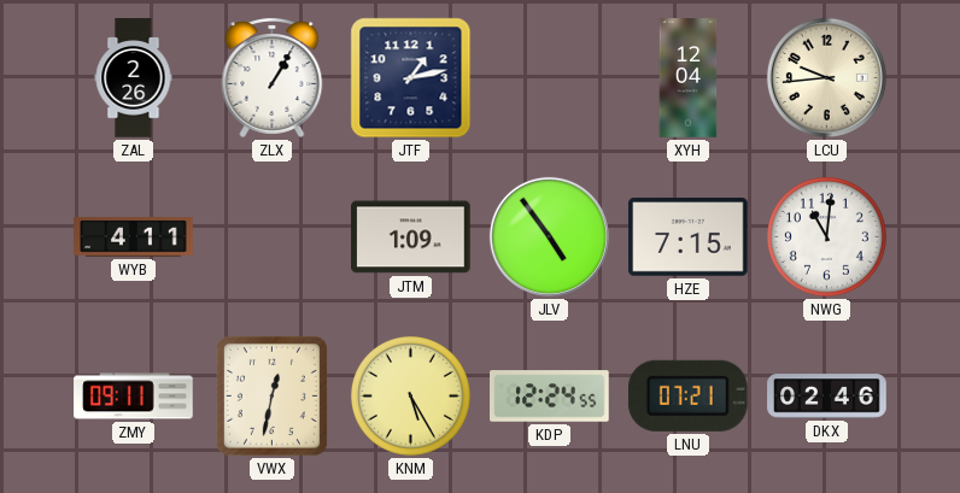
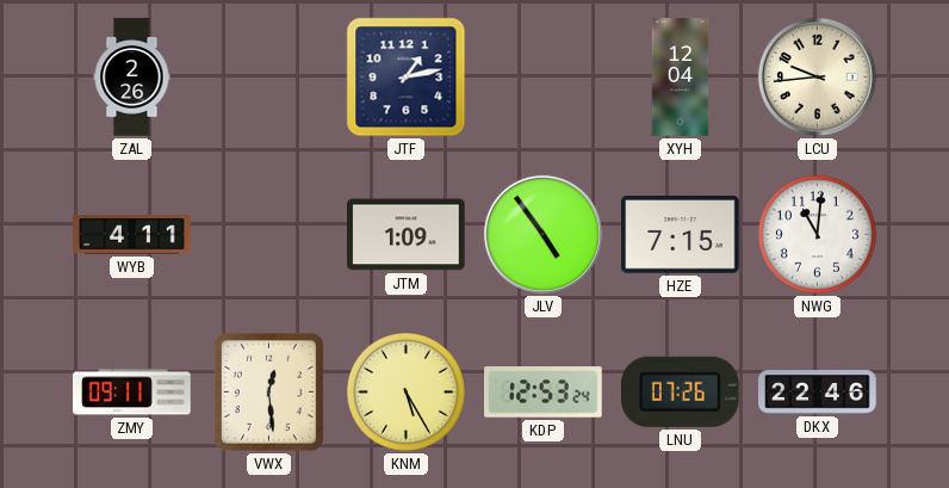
ZLX: 1:05 -> none (273, 77)
VWX: 12:32 -> 12:29 (268, 391)
KDP: 12:24 -> 12:53 (544, 393)
LNU: 07:21 -> 07:26 (680, 391)
DKX: 02:46 -> 22:46 (818, 393)
